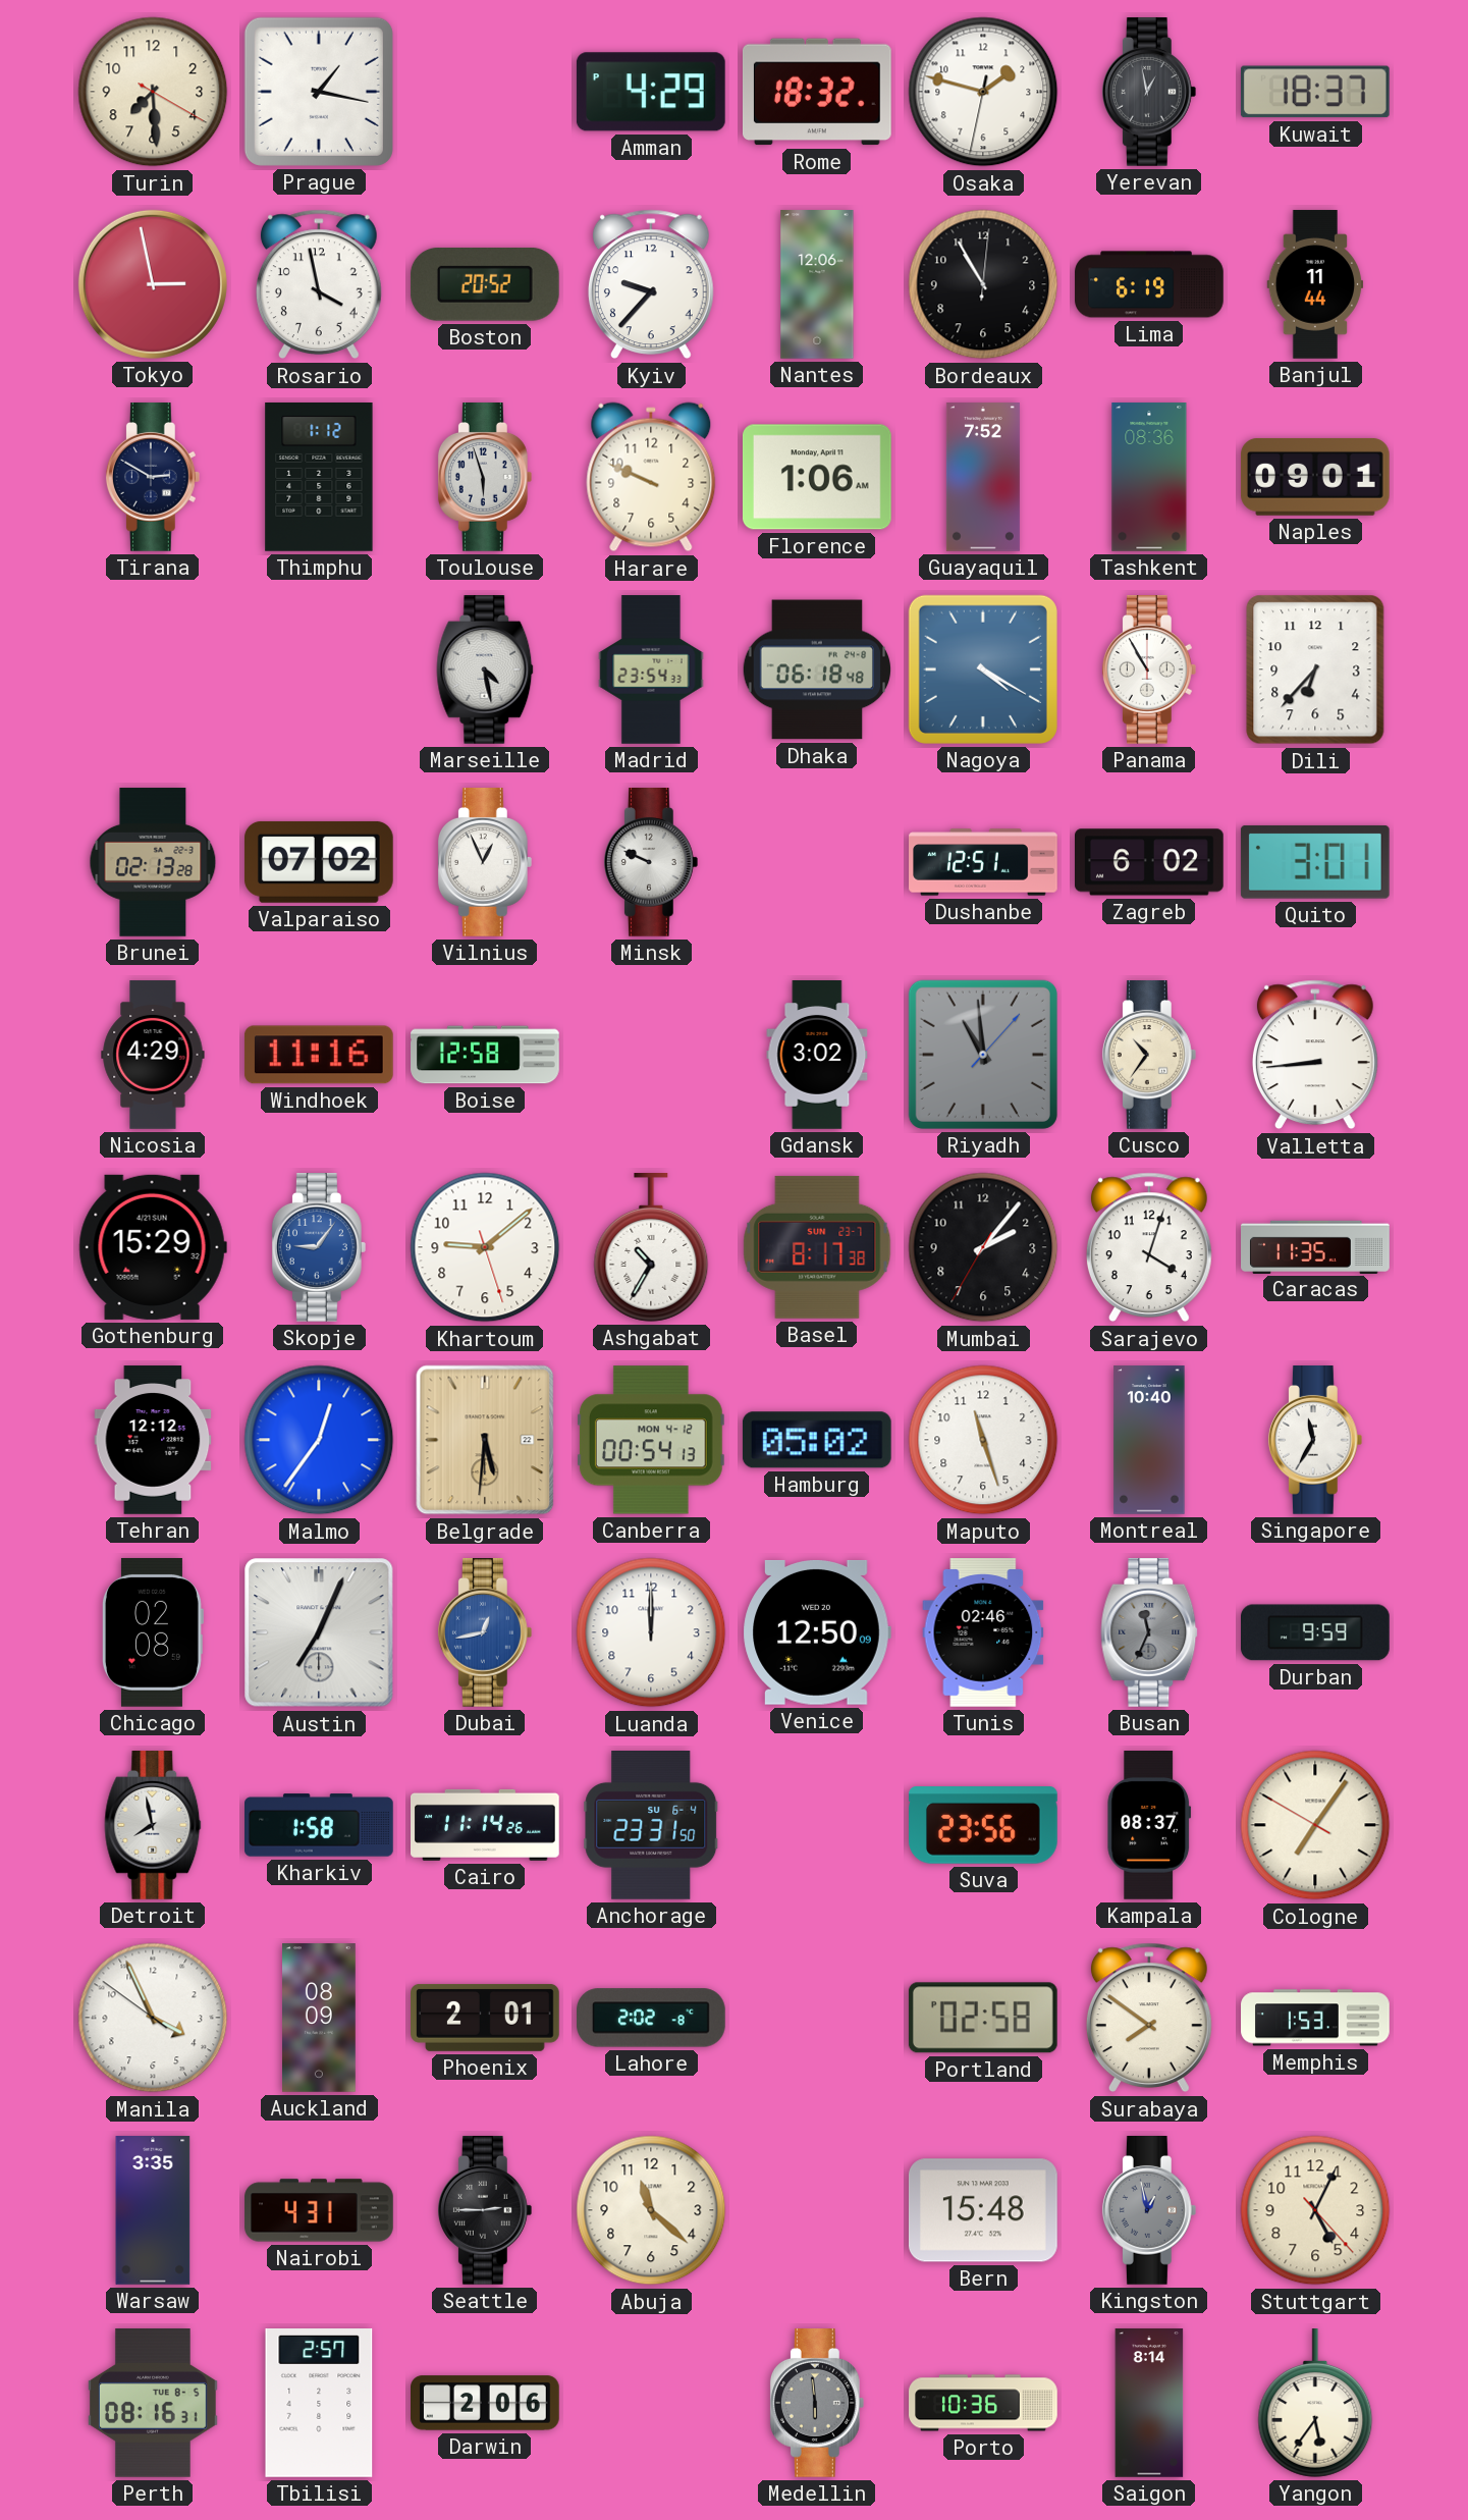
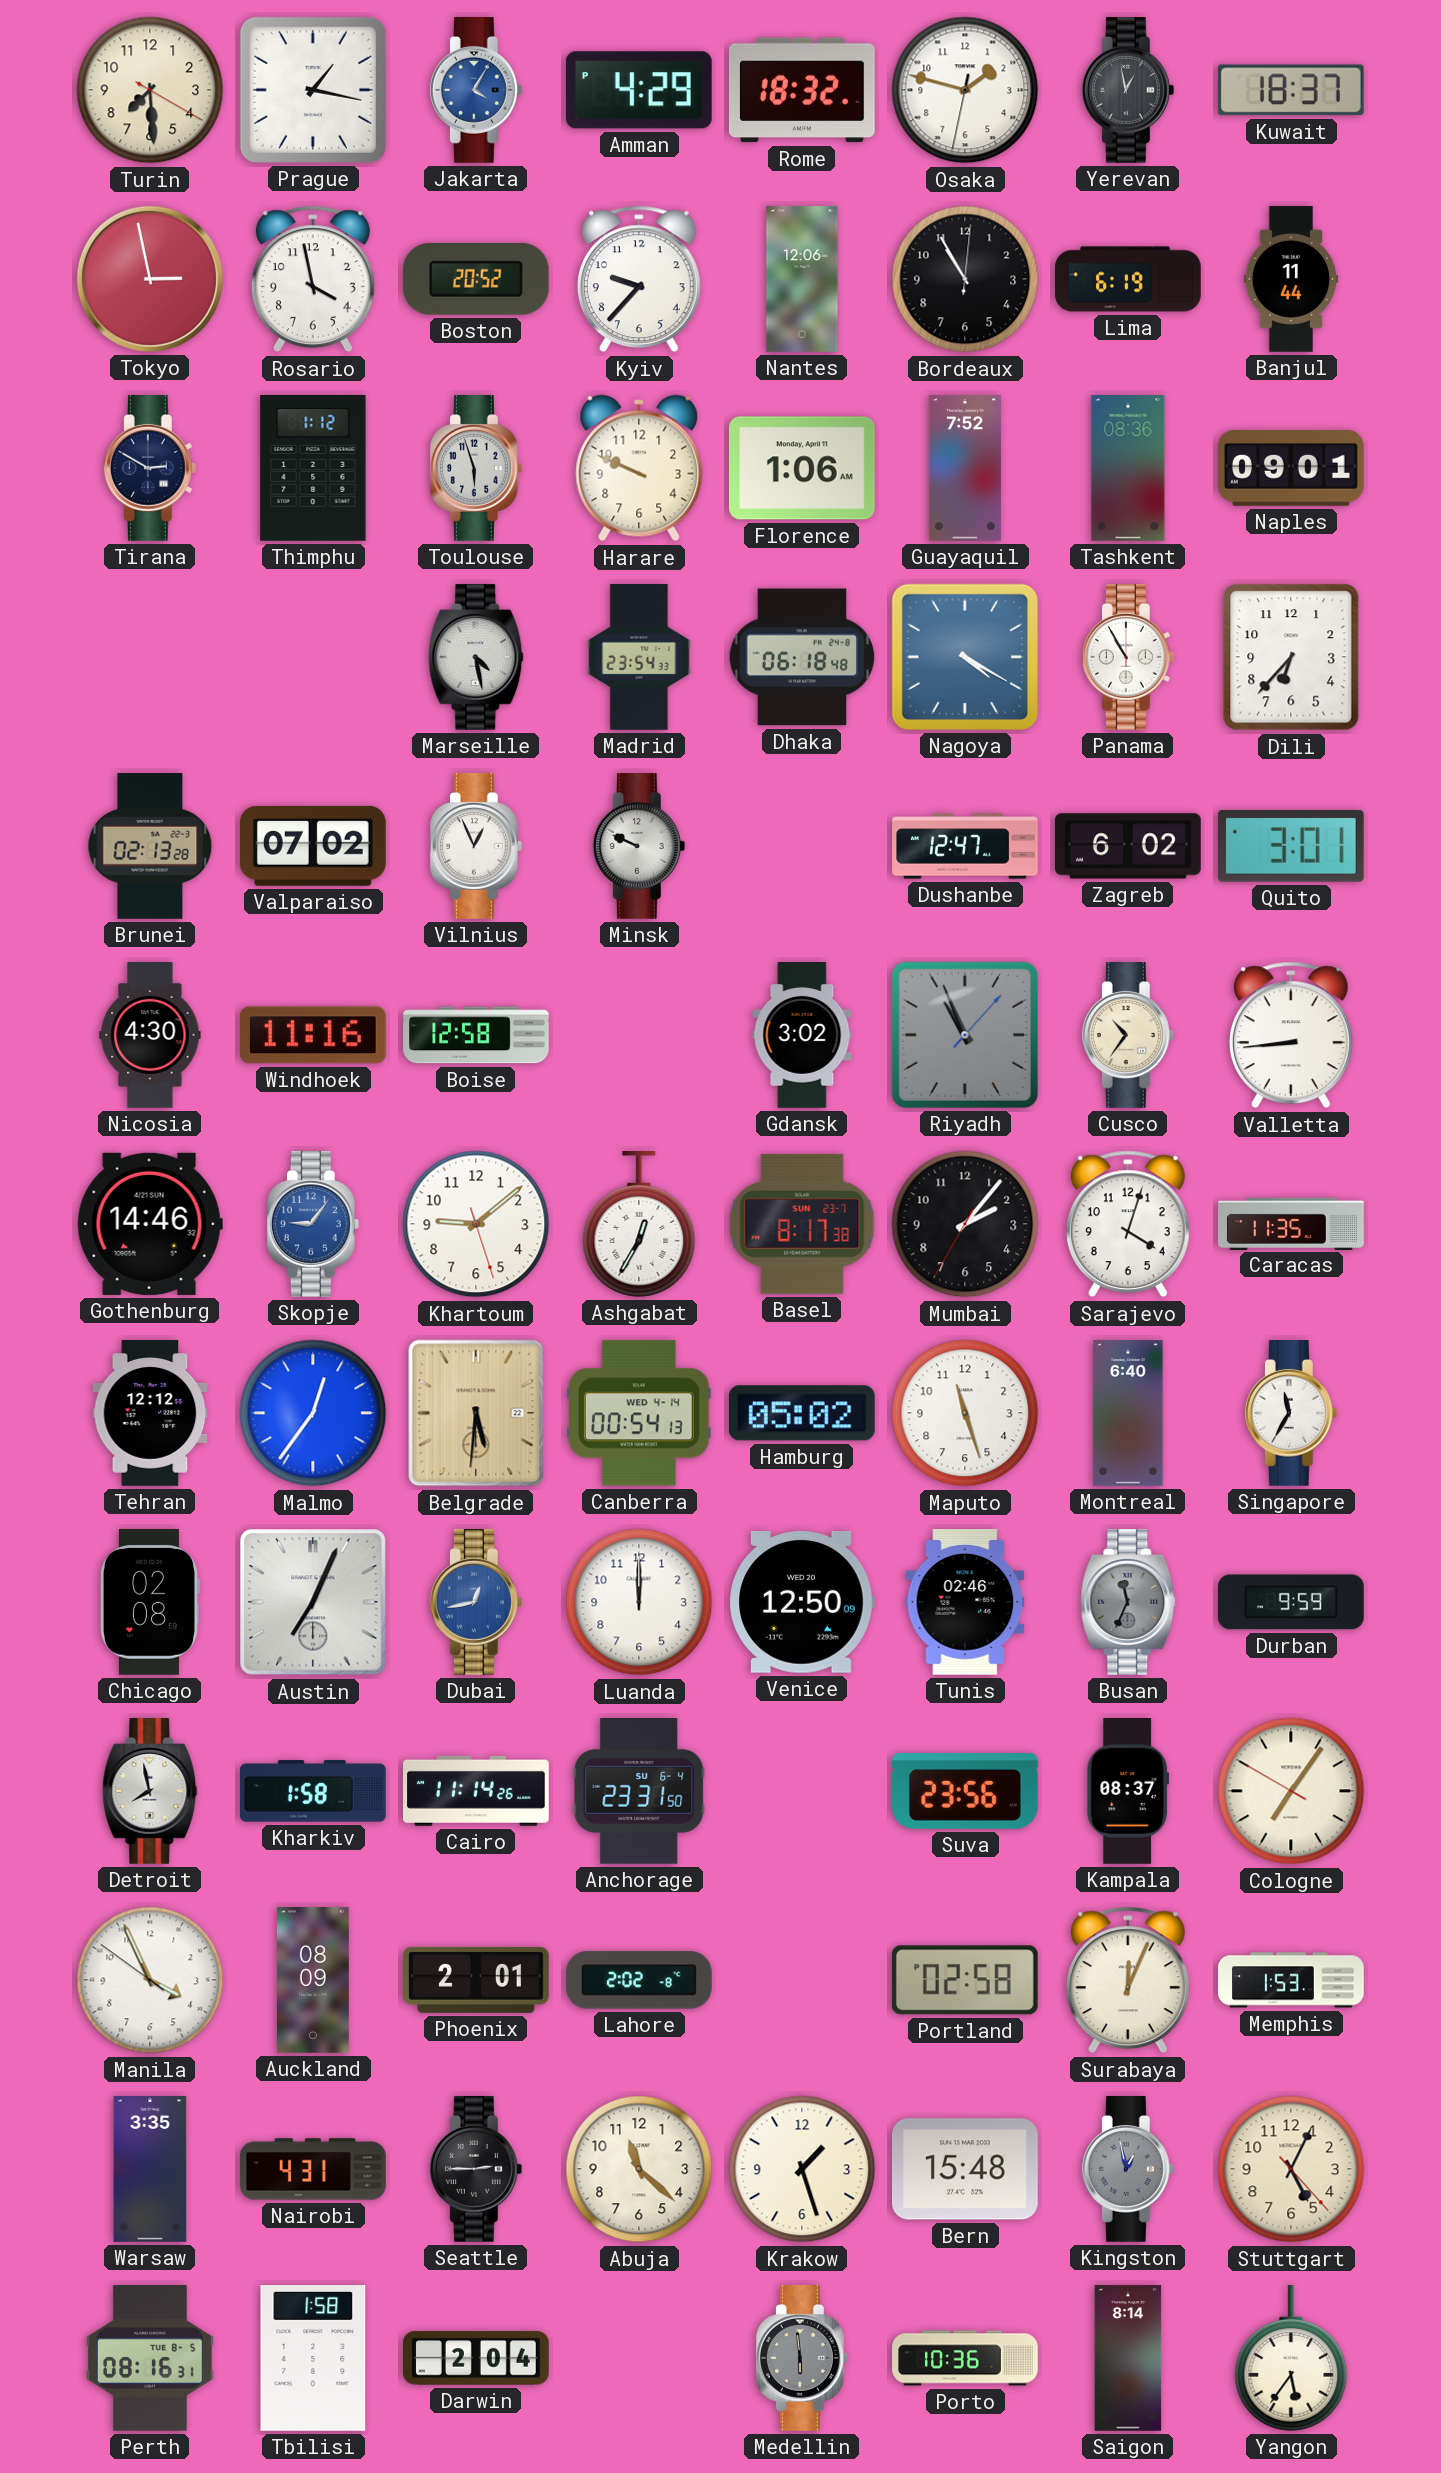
Jakarta: none -> 4:05 (476, 91)
Dushanbe: 12:51 -> 12:47 (965, 846)
Nicosia: 4:29 -> 4:30 (150, 1035)
Riyadh: 10:59 -> 10:56 (965, 1035)
Gothenburg: 15:29 -> 14:46 (150, 1224)
Ashgabat: 10:35 -> 12:35 (639, 1225)
Canberra date: MON 4-12 -> WED 4-14 (639, 1413)
Montreal: 10:40 -> 6:40 (1128, 1413)
Surabaya: 7:51 -> 12:04 (1128, 1980)
Krakow: none -> 1:27 (802, 2169)
Tbilisi: 2:57 -> 1:58 (313, 2359)
Darwin: 2:06 -> 2:04 (477, 2358)
